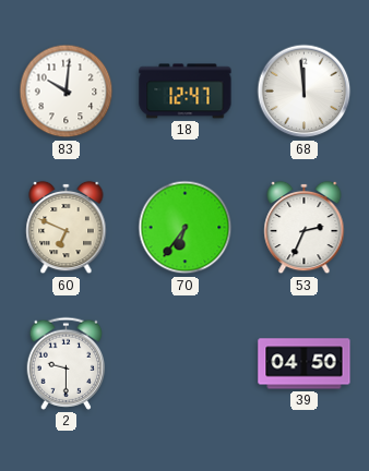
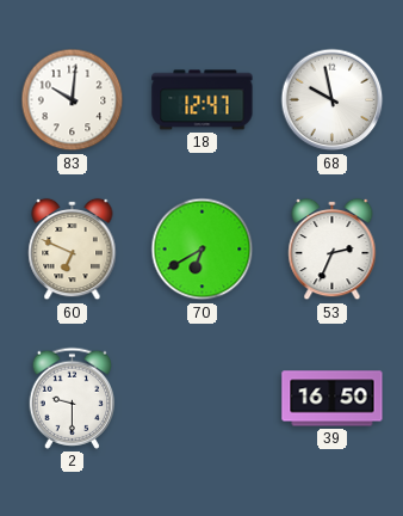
68: 11:59 -> 9:58 (333, 100)
70: 6:36 -> 6:40 (203, 250)
39: 04:50 -> 16:50 (333, 399)
